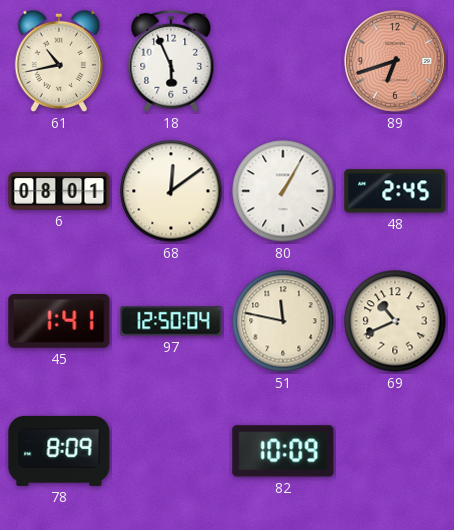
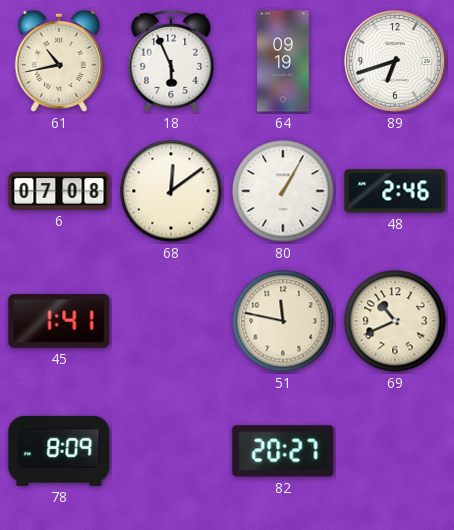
64: none -> 09:19 (283, 61)
89 dial: salmon -> white (395, 61)
6: 08:01 -> 07:08 (59, 191)
48: 2:45 -> 2:46 (395, 191)
97: 12:50 -> none (171, 321)
82: 10:09 -> 20:27 (283, 451)
